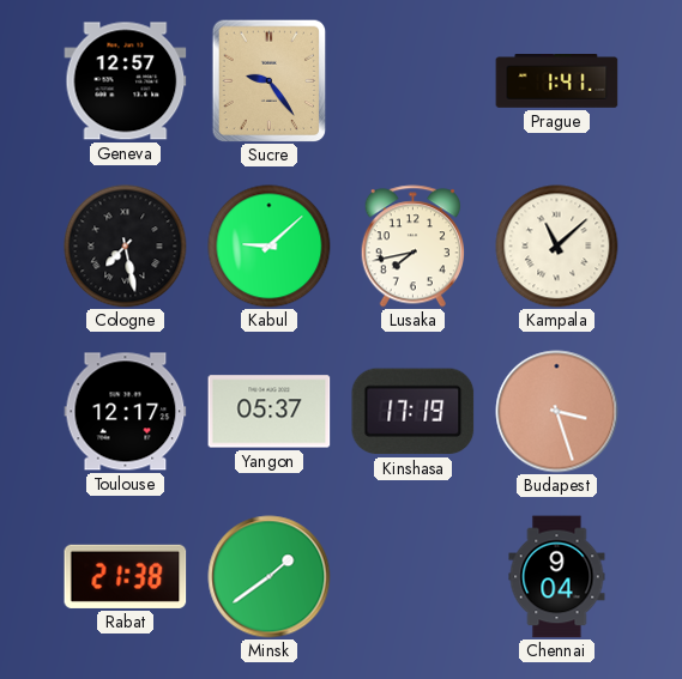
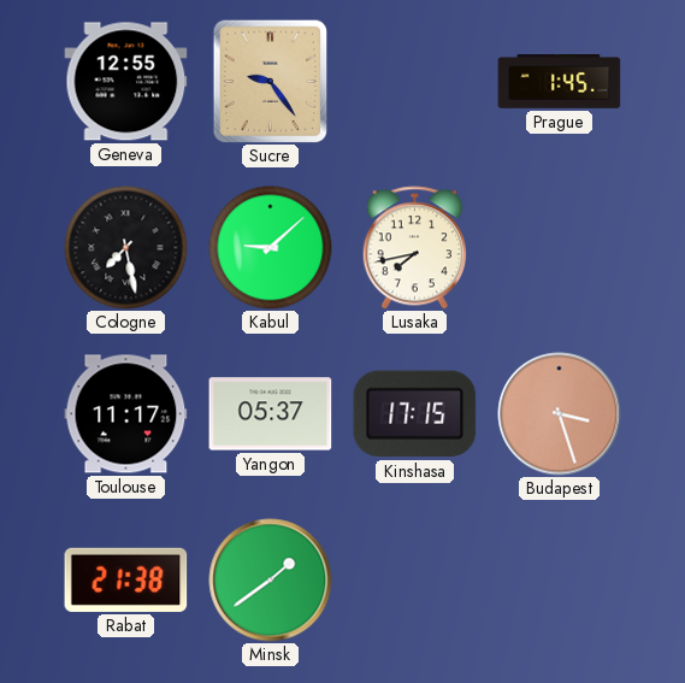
Geneva: 12:57 -> 12:55 (126, 82)
Prague: 1:41 -> 1:45 (560, 82)
Kampala: 11:08 -> none (557, 247)
Toulouse: 12:17 -> 11:17 (126, 414)
Kinshasa: 17:19 -> 17:15 (415, 414)
Chennai: 9:04 -> none (557, 577)
